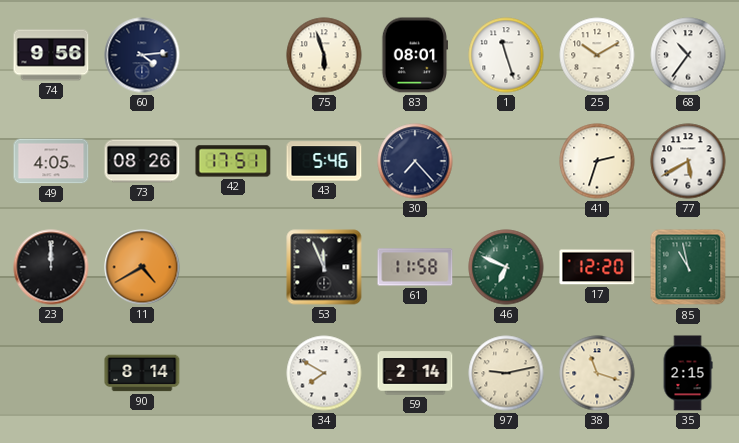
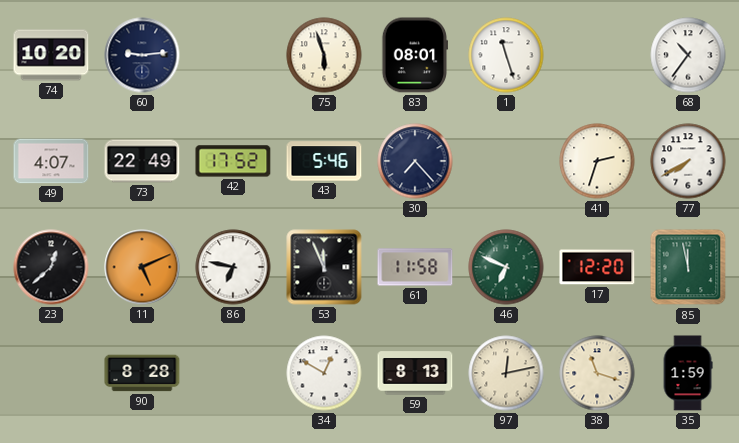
74: 9:56 -> 10:20 (51, 55)
60: 4:14 -> 9:14 (142, 55)
25: 10:10 -> none (597, 55)
49: 4:05 -> 4:07 (51, 161)
73: 08:26 -> 22:49 (142, 161)
42: 17:51 -> 17:52 (233, 161)
77: 5:40 -> 7:40 (688, 161)
23: 12:00 -> 12:38 (51, 267)
11: 4:40 -> 5:11 (142, 267)
86: none -> 6:47 (233, 267)
85: 10:58 -> 11:58 (688, 267)
90: 8:14 -> 8:28 (142, 373)
34: 7:50 -> 12:50 (324, 373)
59: 2:14 -> 8:13 (415, 373)
97: 9:13 -> 12:13 (506, 373)
35: 2:15 -> 1:59 (688, 373)
